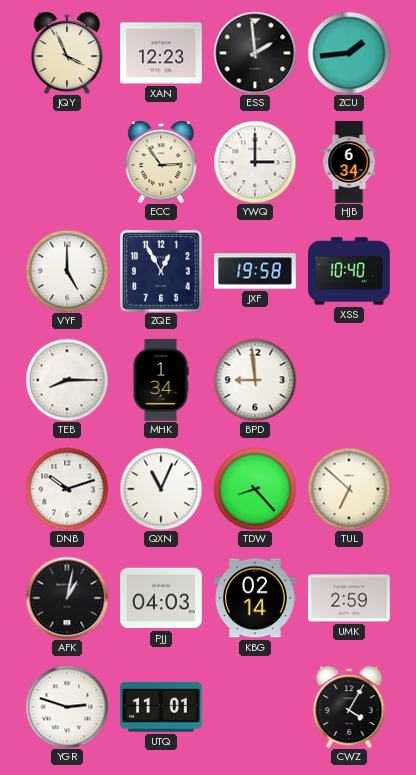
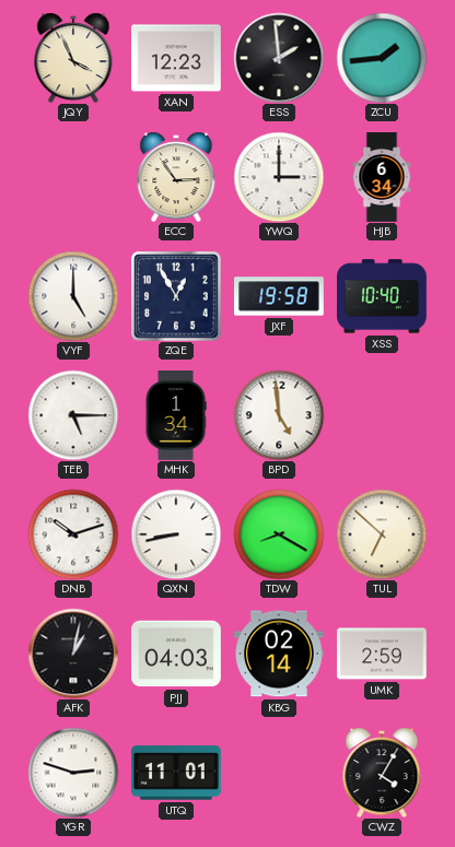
TEB: 8:15 -> 5:15 (73, 415)
BPD: 8:59 -> 4:59 (279, 415)
QXN: 11:04 -> 8:43 (176, 534)
TDW: 8:23 -> 8:20 (279, 534)
